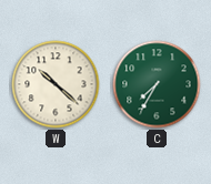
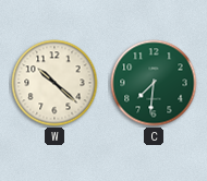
C: 7:35 -> 7:31 (154, 83)
